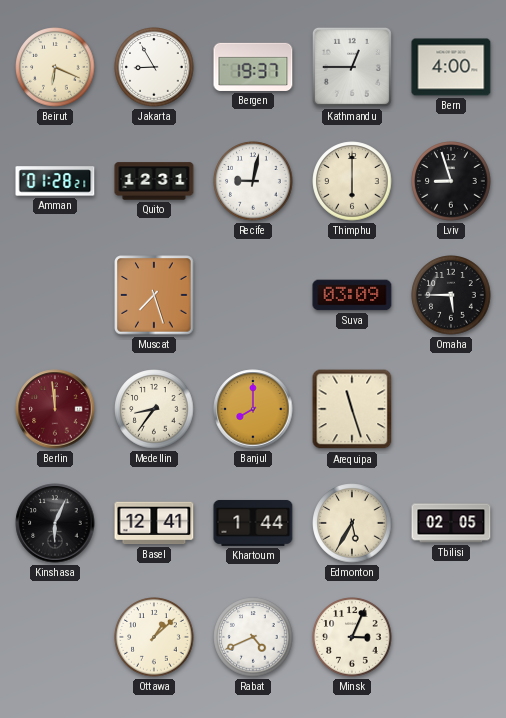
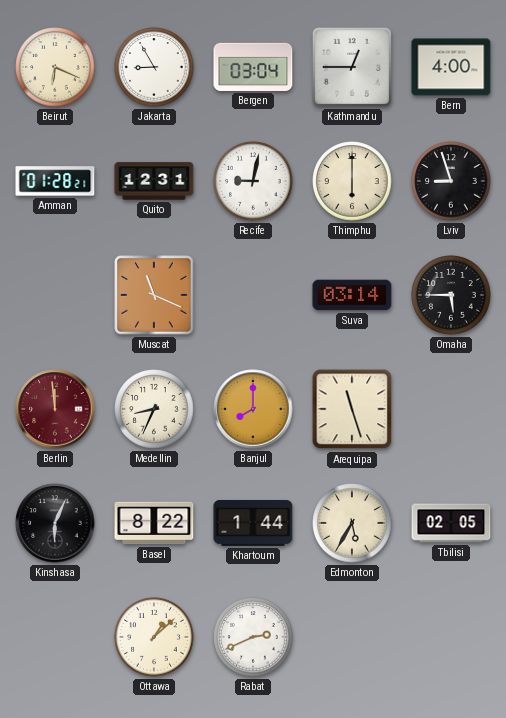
Bergen: 19:37 -> 03:04 (253, 67)
Muscat: 7:27 -> 11:19 (154, 295)
Suva: 03:09 -> 03:14 (352, 295)
Medellin: 8:36 -> 8:34 (154, 409)
Basel: 12:41 -> 8:22 (154, 523)
Rabat: 4:41 -> 2:41 (253, 637)
Minsk: 3:04 -> none (352, 637)
